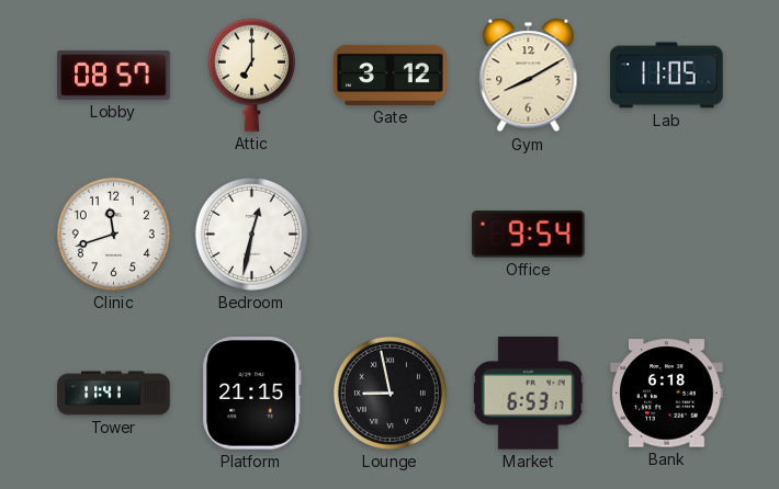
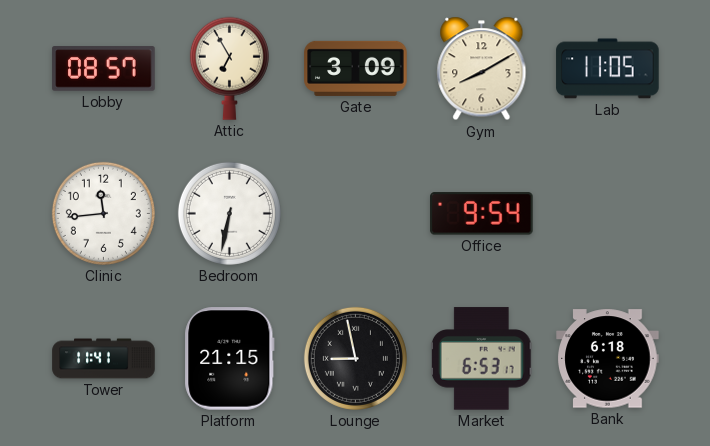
Attic: 7:00 -> 6:55 (229, 68)
Gate: 3:12 -> 3:09 (356, 68)
Clinic: 11:42 -> 11:44 (103, 213)
Bedroom: 12:32 -> 6:32 (229, 213)
